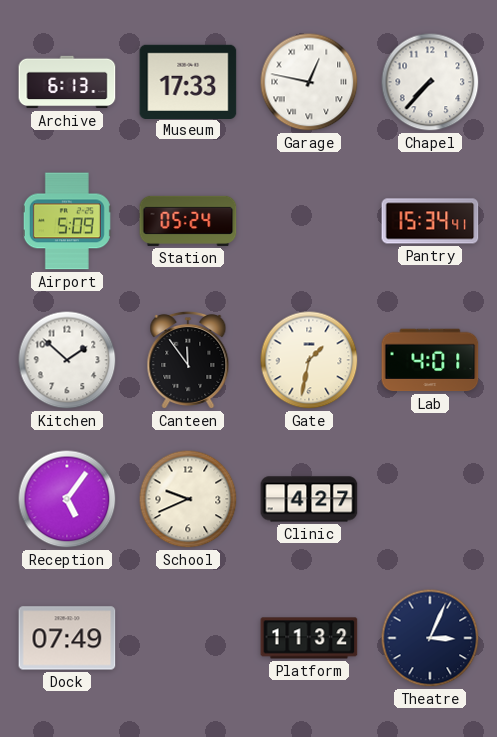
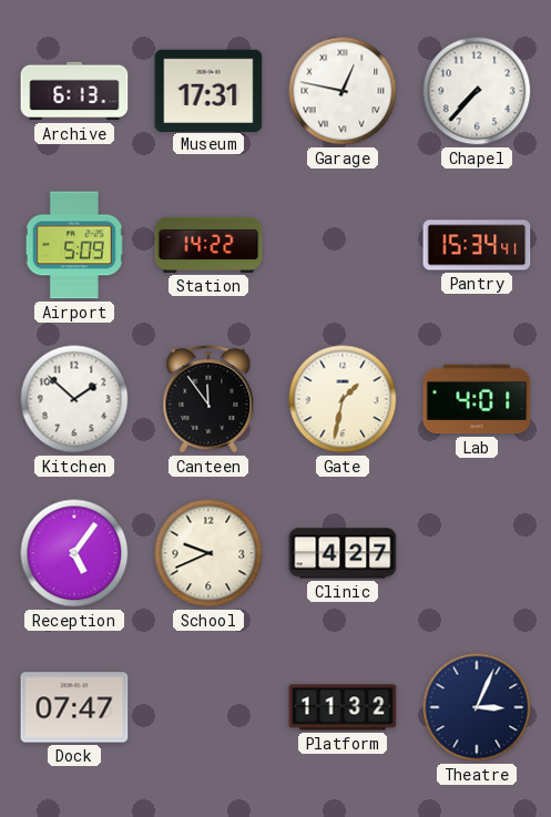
Museum: 17:33 -> 17:31 (208, 90)
Station: 05:24 -> 14:22 (208, 245)
Dock: 07:49 -> 07:47 (74, 707)
